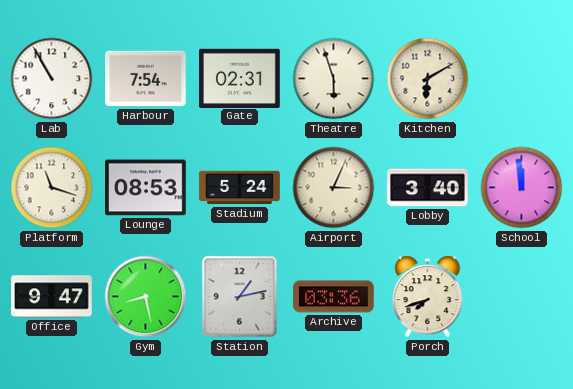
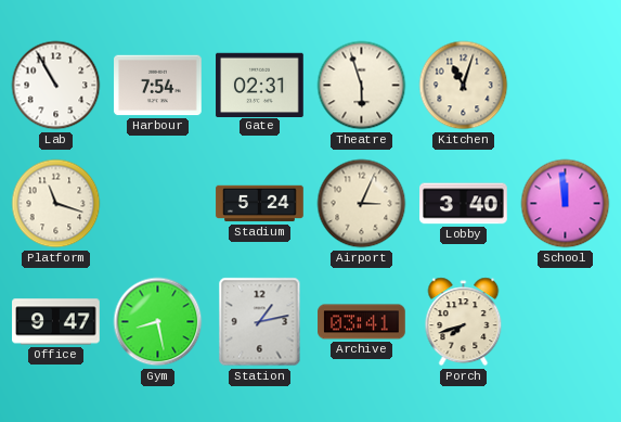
Kitchen: 6:10 -> 11:03 (464, 86)
Lounge: 08:53 -> none (146, 188)
Archive: 03:36 -> 03:41 (362, 322)
